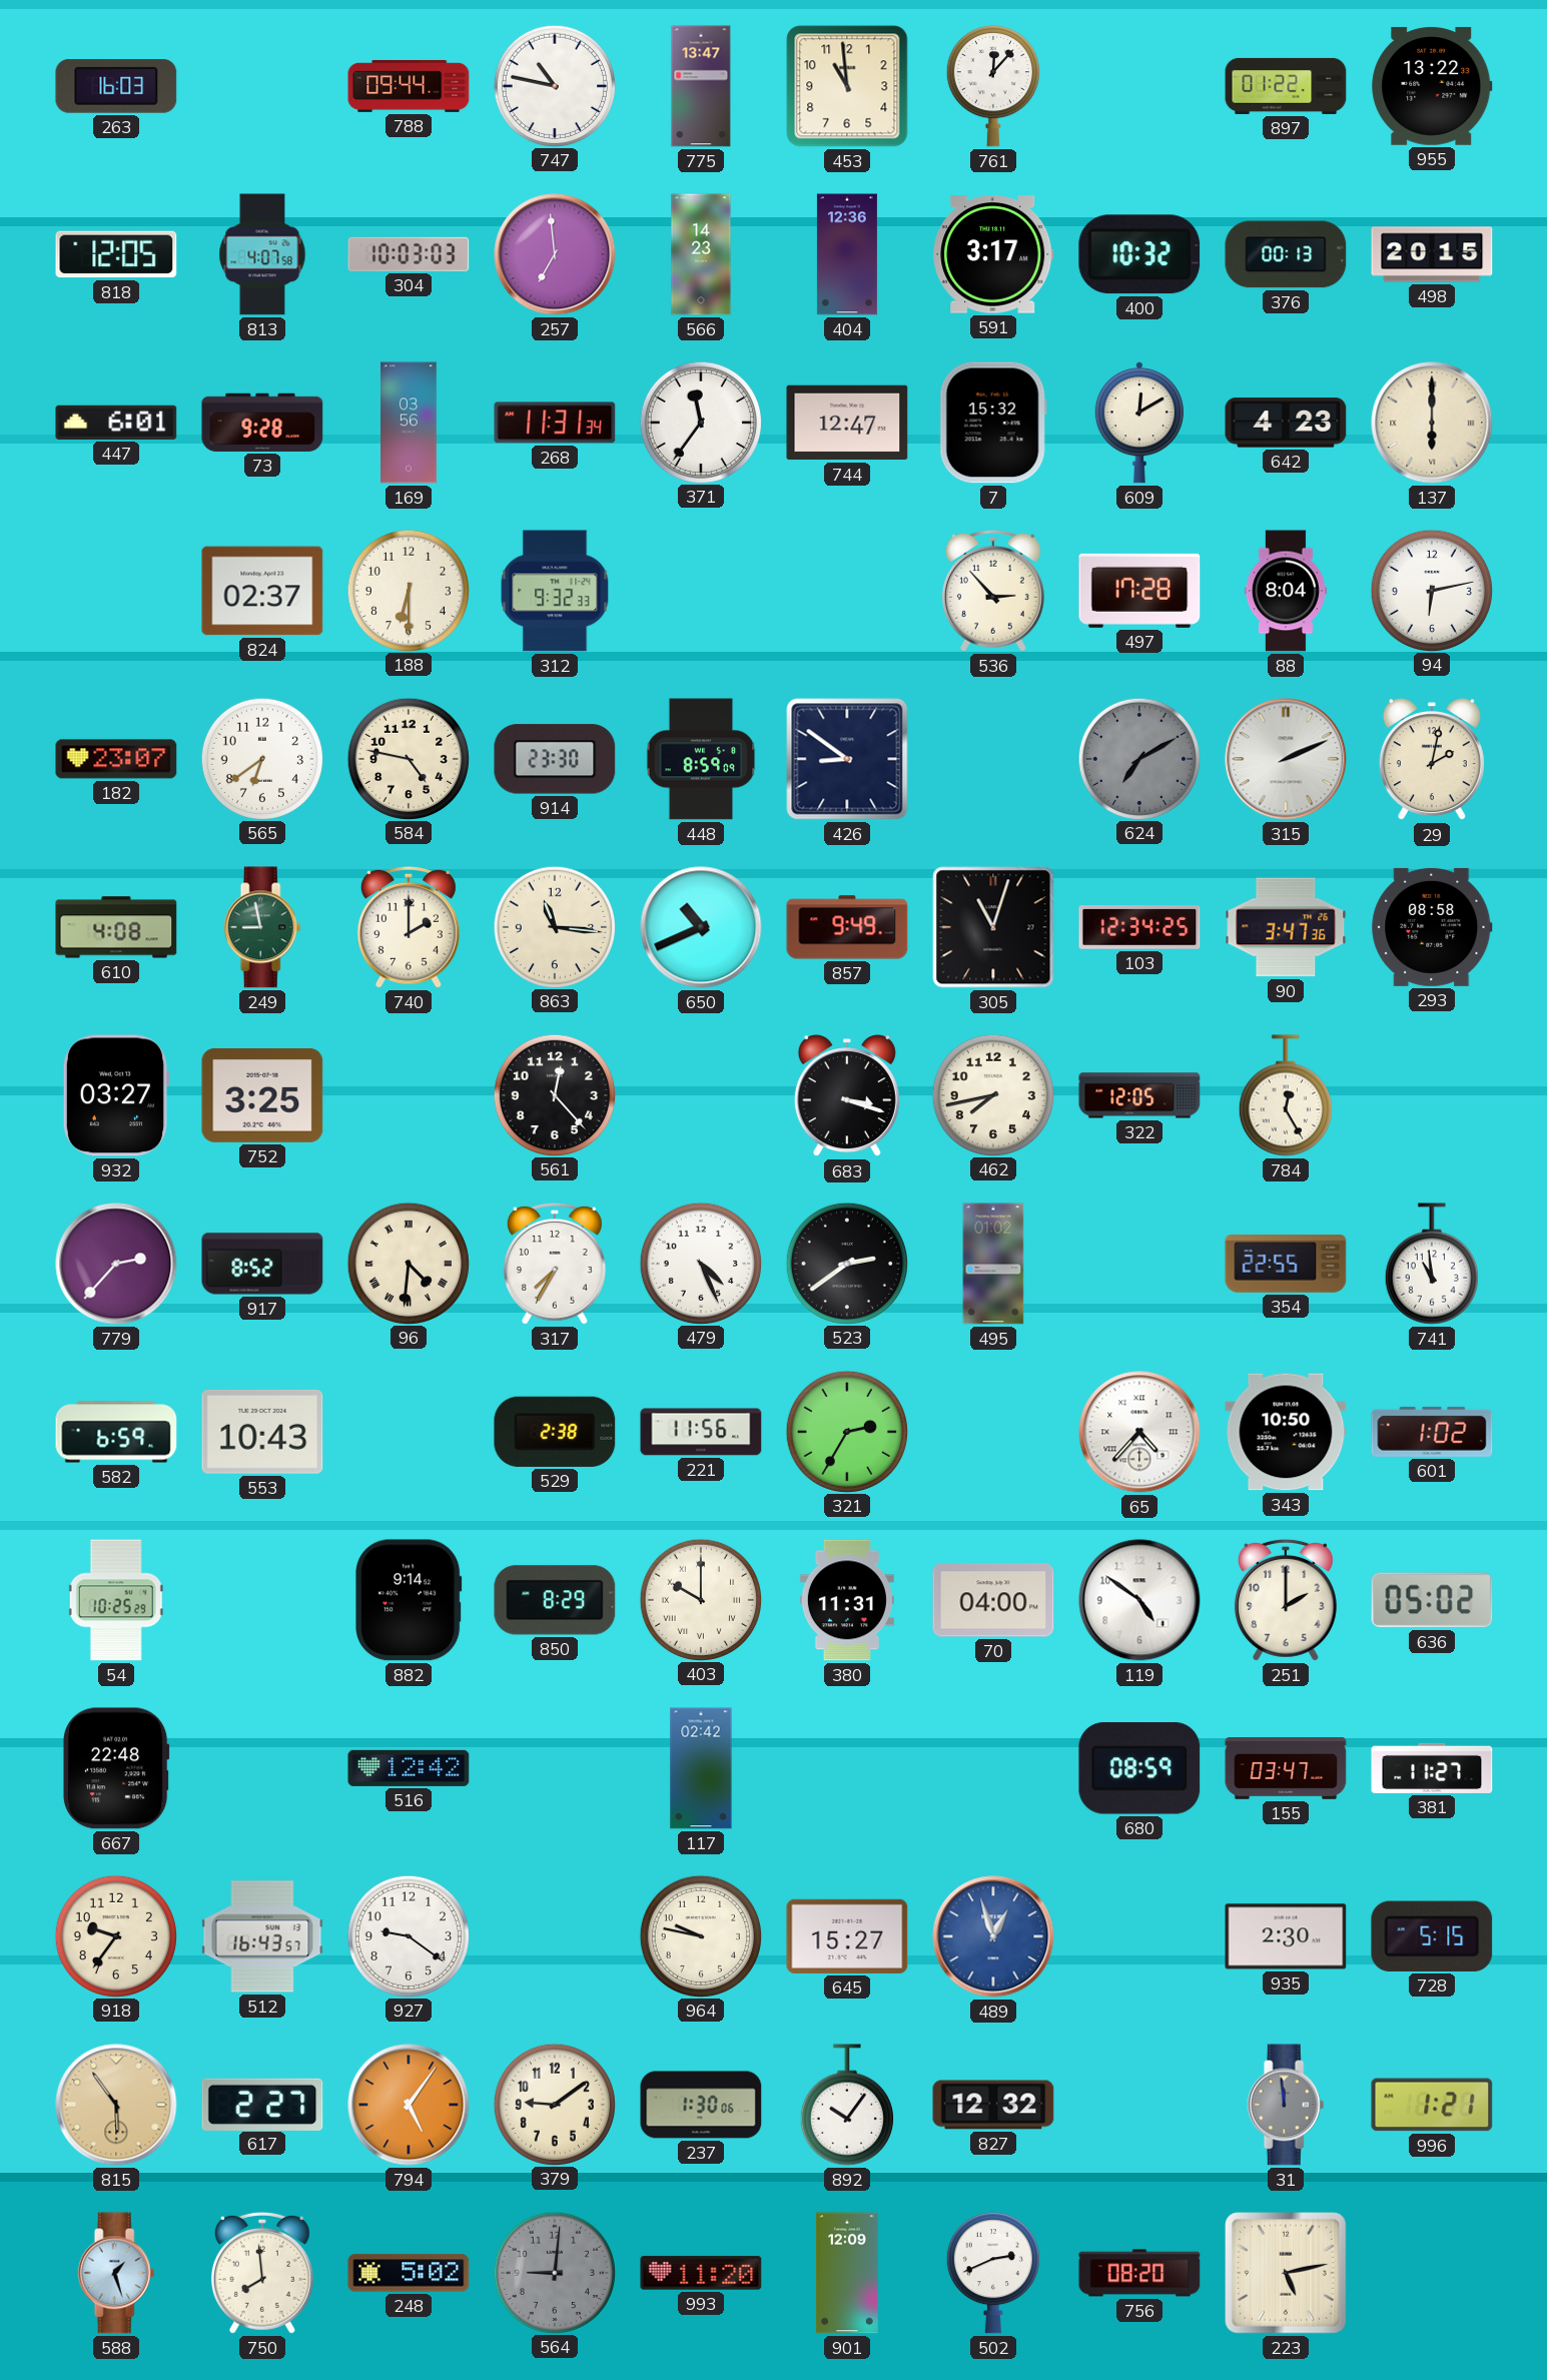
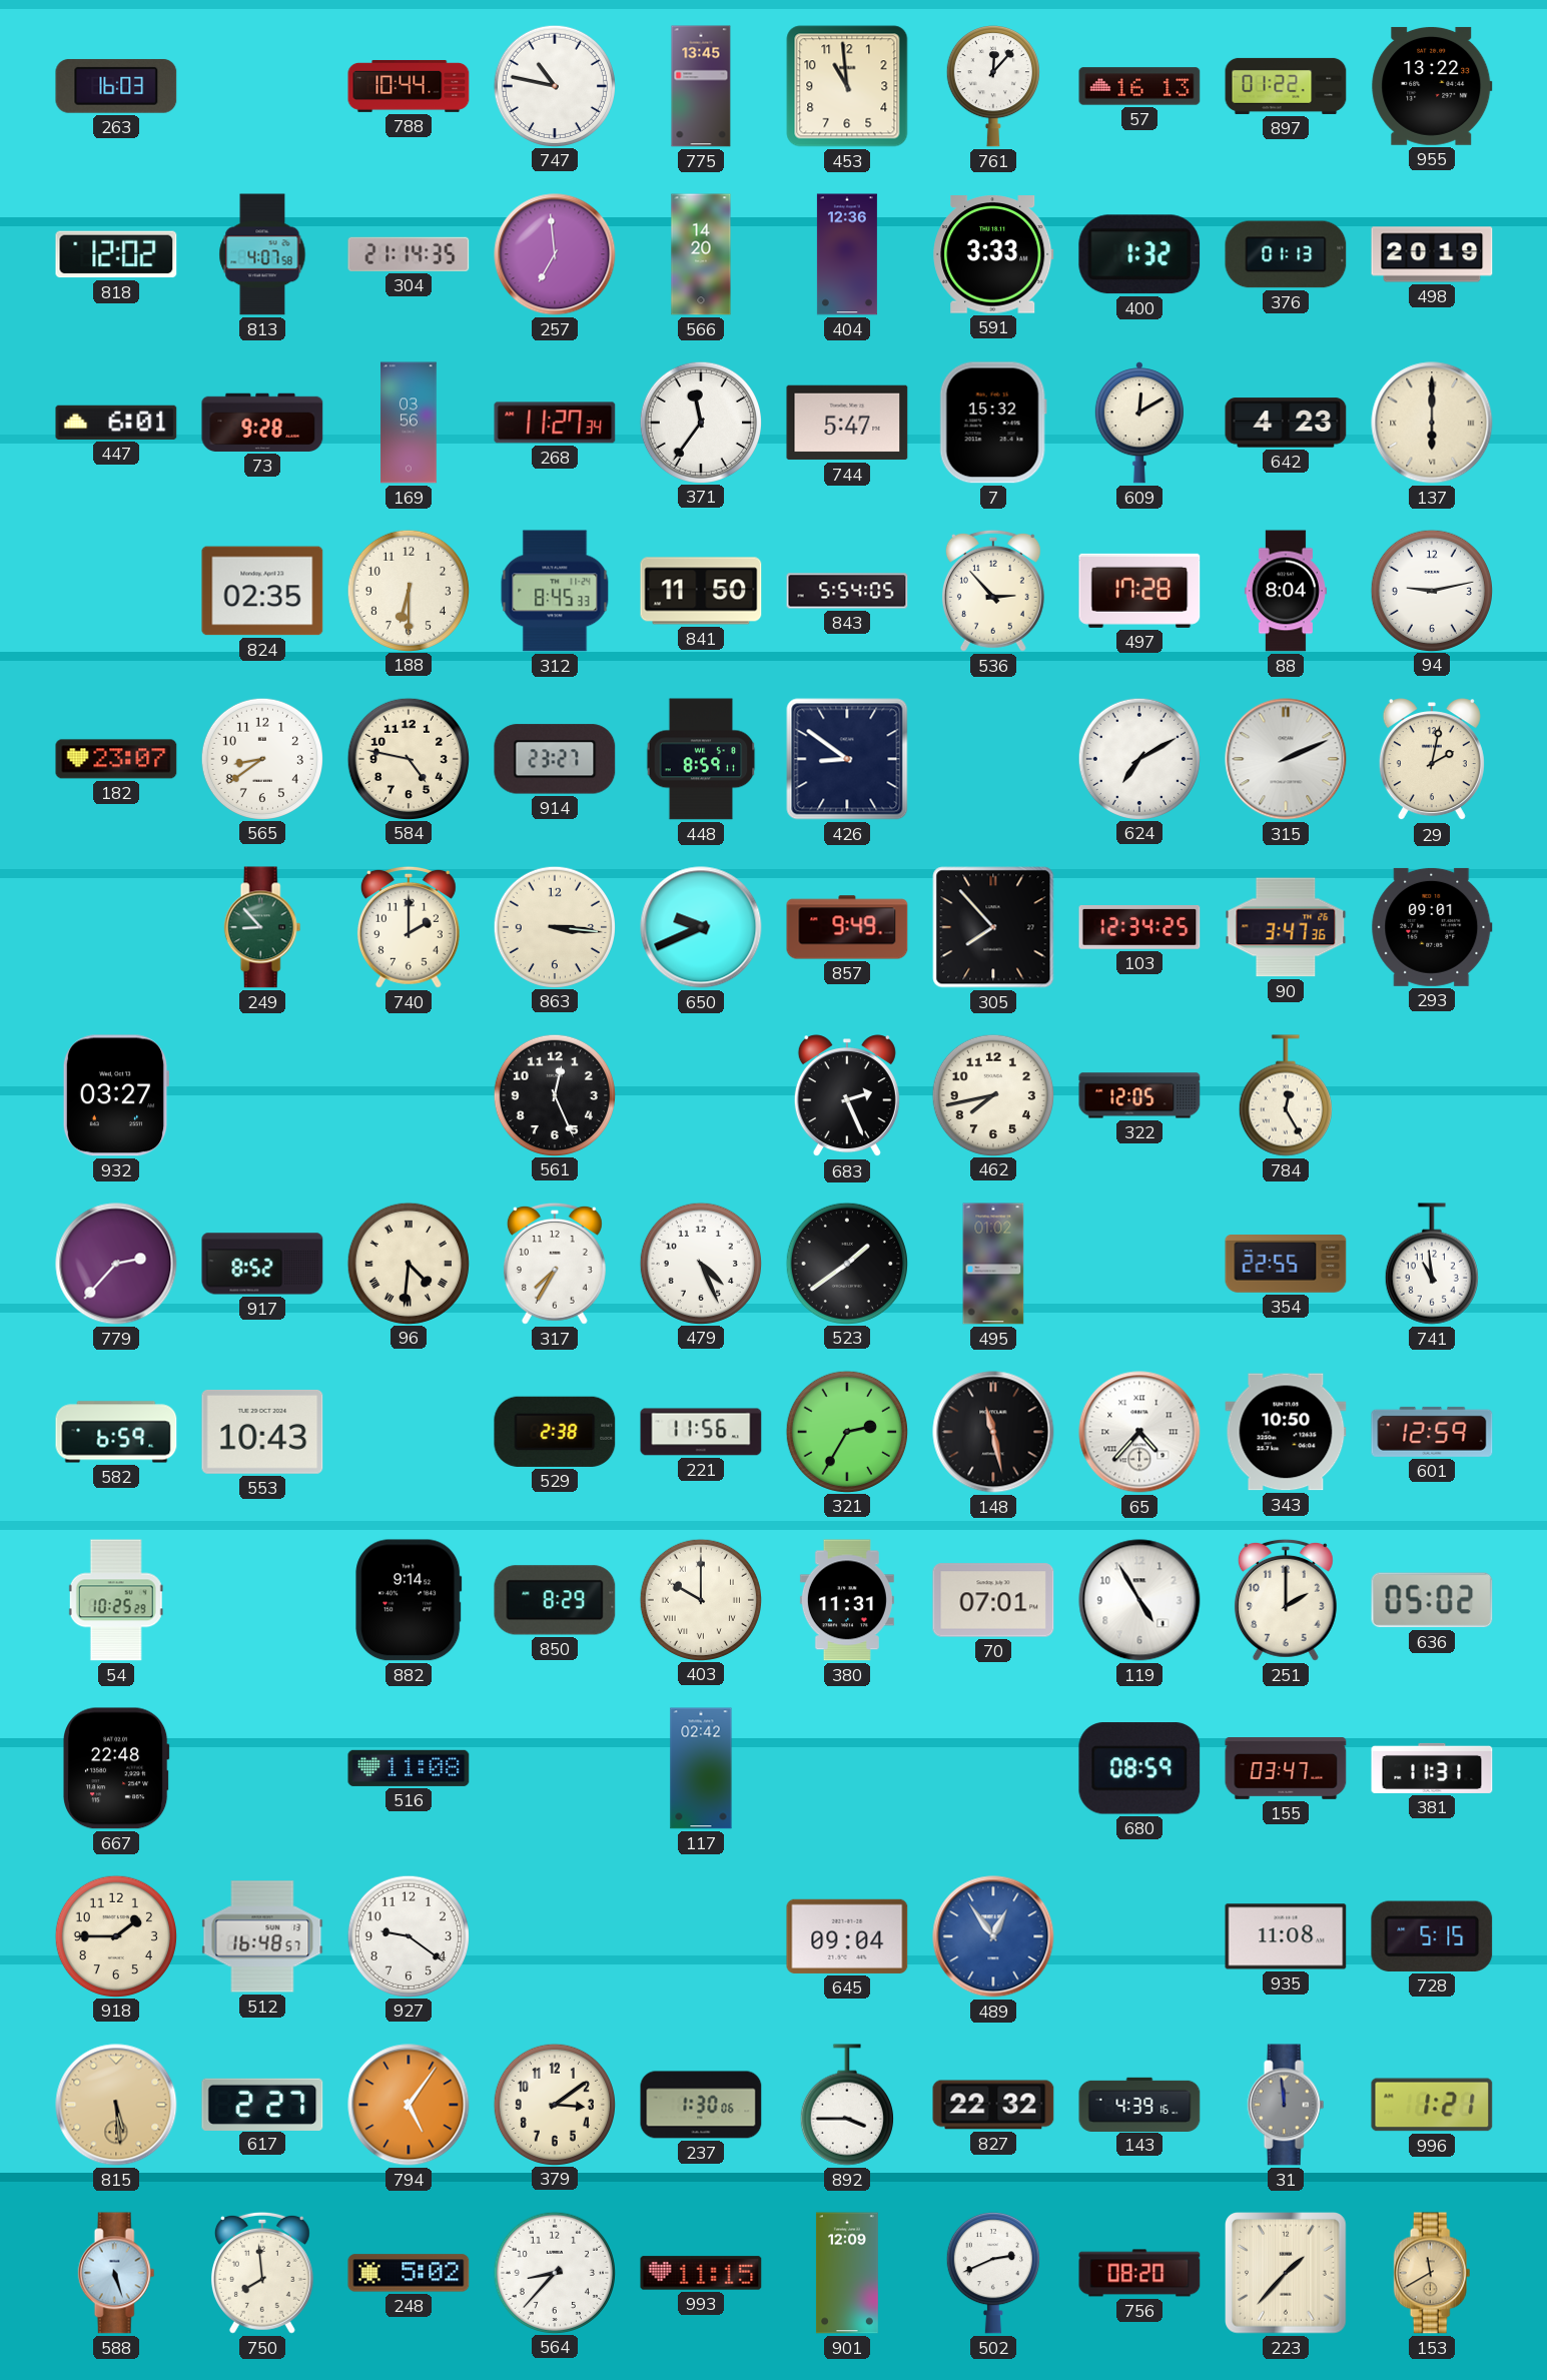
788: 09:44 -> 10:44 (409, 86)
775: 13:47 -> 13:45 (701, 86)
57: none -> 16:13 (1139, 86)
818: 12:05 -> 12:02 (116, 254)
304: 10:03 -> 21:14 (409, 254)
566: 14:23 -> 14:20 (701, 254)
591: 3:17 -> 3:33 (993, 254)
400: 10:32 -> 1:32 (1139, 254)
376: 00:13 -> 01:13 (1286, 254)
498: 20:15 -> 20:19 (1432, 254)
268: 11:31 -> 11:27 (555, 423)
744: 12:47 -> 5:47 (847, 423)
824: 02:37 -> 02:35 (262, 591)
312: 9:32 -> 8:45 (555, 591)
841: none -> 11:50 (701, 591)
843: none -> 5:54 (847, 591)
94: 6:13 -> 9:13 (1431, 590)
565: 6:39 -> 8:39 (261, 758)
914: 23:30 -> 23:27 (555, 759)
448: 8:59:09 -> 8:59:11 (701, 759)
624 dial: grey -> white (1138, 758)
610: 4:08 -> none (116, 927)
249: 8:58 -> 8:53 (262, 927)
863: 11:16 -> 3:16 (554, 926)
650: 10:41 -> 9:41 (701, 927)
305: 11:03 -> 7:53 (993, 927)
293: 08:58 -> 09:01 (1432, 927)
752: 3:25 -> none (262, 1095)
561: 12:23 -> 12:26 (554, 1094)
683: 3:18 -> 2:26 (847, 1096)
523: 2:39 -> 1:39 (846, 1263)
148: none -> 11:28 (993, 1432)
601: 1:02 -> 12:59 (1432, 1432)
70: 04:00 -> 07:01 (993, 1600)
119: 4:51 -> 4:55 (1139, 1600)
516: 12:42 -> 11:08 (409, 1768)
381: 11:27 -> 11:31 (1432, 1768)
918: 9:36 -> 1:45 (115, 1935)
512: 16:43 -> 16:48 (262, 1936)
964: 9:47 -> none (700, 1935)
645: 15:27 -> 09:04 (847, 1936)
489: 12:57 -> 12:54 (993, 1936)
935: 2:30 -> 11:08 (1286, 1936)
815: 5:54 -> 5:29 (116, 2105)
379: 9:09 -> 3:09 (554, 2104)
892: 10:06 -> 3:45 (847, 2105)
827: 12:32 -> 22:32 (993, 2105)
143: none -> 4:39 (1139, 2104)
588: 1:27 -> 5:27 (116, 2273)
564: 9:01 -> 8:37 (554, 2272)
564 dial: grey -> white (554, 2272)
993: 11:20 -> 11:15 (701, 2273)
223: 5:13 -> 1:37 (1287, 2274)
153: none -> 11:40 (1432, 2273)
